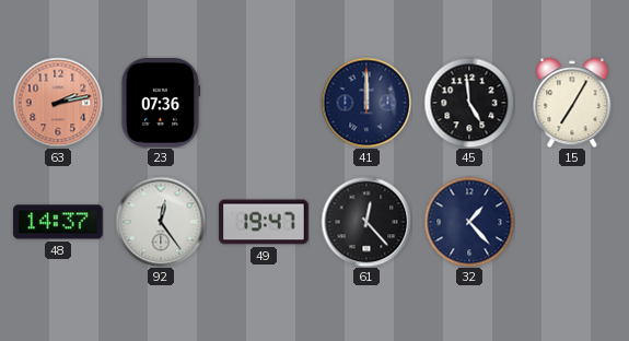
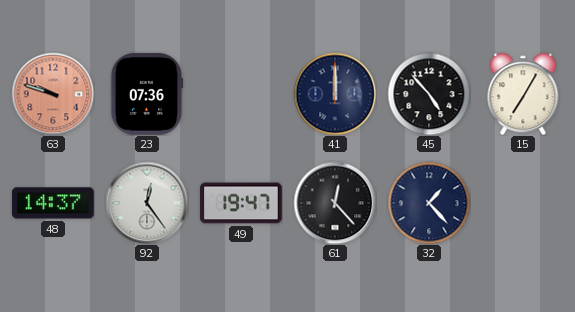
63: 2:13 -> 9:48 (53, 94)
45: 4:59 -> 4:53 (429, 94)
